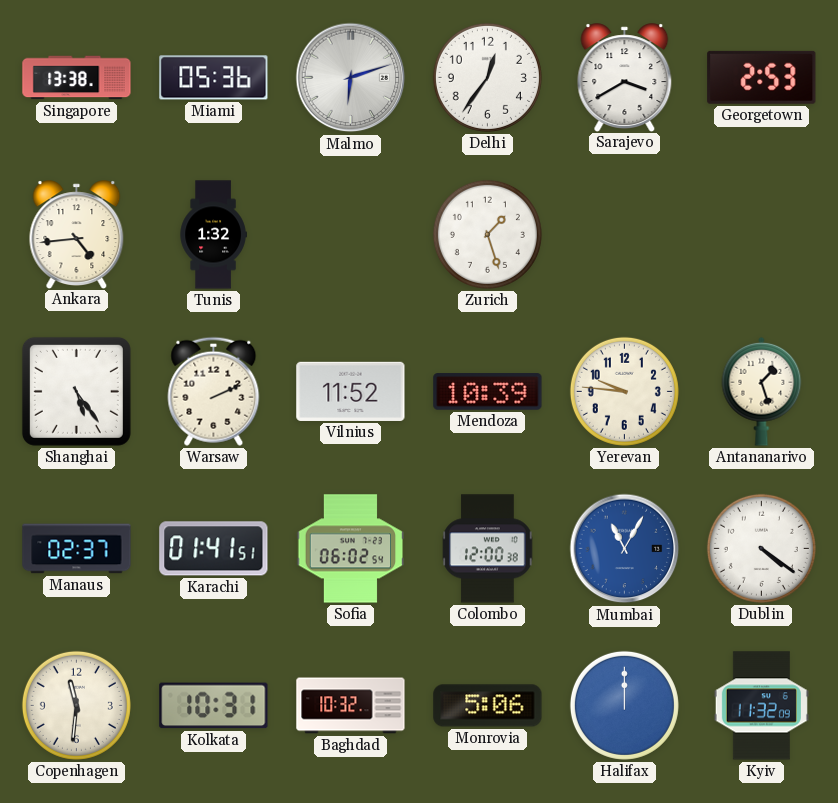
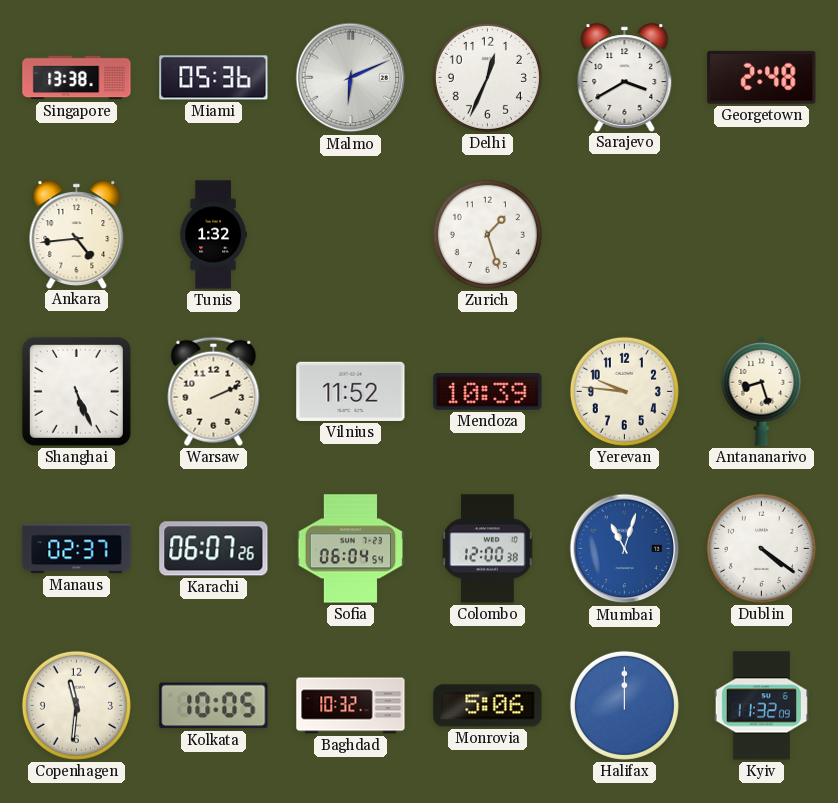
Malmo: 6:12 -> 6:11 (351, 78)
Delhi: 12:36 -> 12:34 (487, 77)
Georgetown: 2:53 -> 2:48 (762, 77)
Shanghai: 5:24 -> 5:26 (76, 391)
Antananarivo: 1:27 -> 8:27 (762, 391)
Karachi: 01:41 -> 06:07 (214, 549)
Sofia: 06:02 -> 06:04 (351, 549)
Mumbai: 11:05 -> 11:03 (625, 549)
Kolkata: 10:31 -> 10:05 (214, 706)
